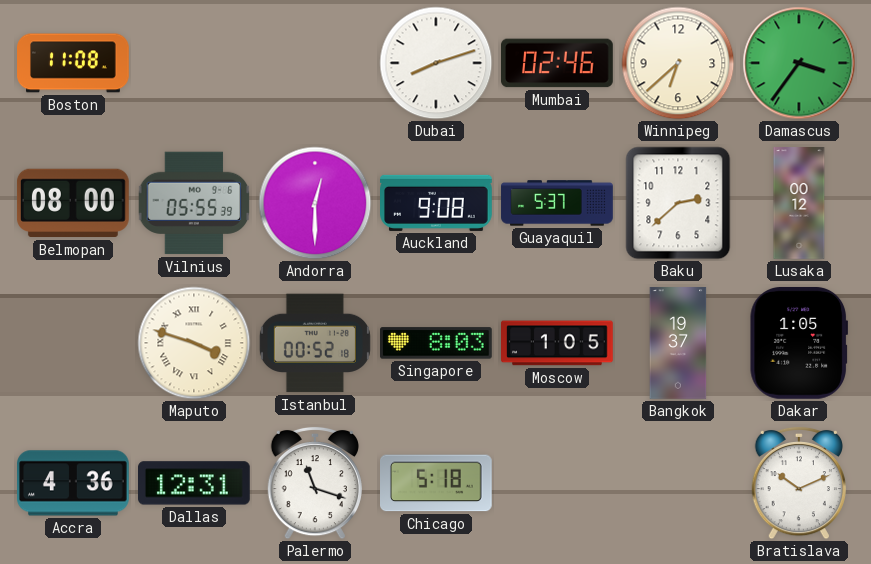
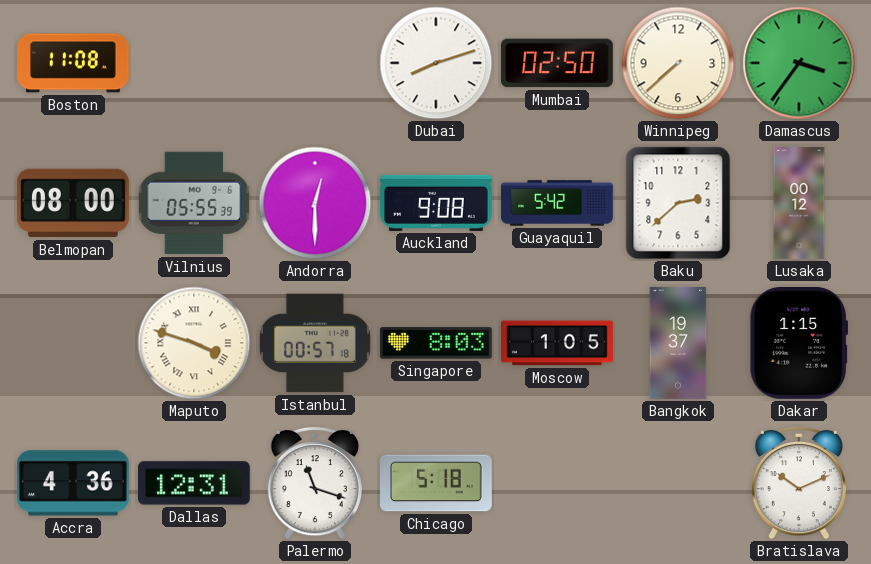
Mumbai: 02:46 -> 02:50 (558, 63)
Winnipeg: 6:38 -> 7:38 (678, 63)
Guayaquil: 5:37 -> 5:42 (557, 203)
Istanbul: 00:52 -> 00:57 (315, 343)
Dakar: 1:05 -> 1:15 (798, 343)
